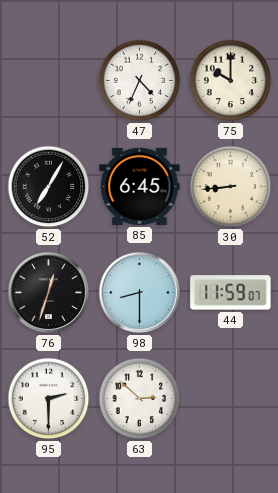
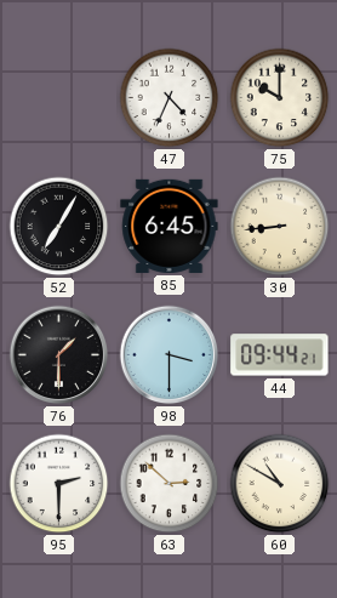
76: 12:33 -> 1:30 (59, 355)
98: 8:30 -> 3:30 (170, 355)
44: 11:59 -> 09:44 (280, 355)
60: none -> 10:50 (280, 484)
